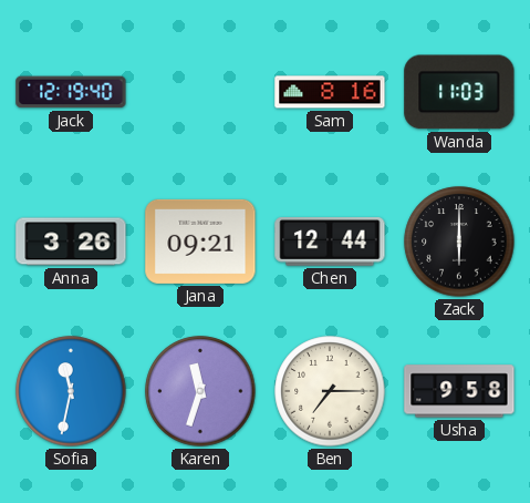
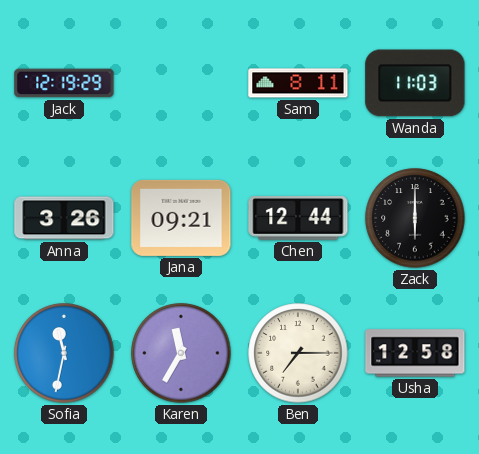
Jack: 12:19:40 -> 12:19:29 (64, 83)
Sam: 8:16 -> 8:11 (298, 83)
Karen: 11:33 -> 11:35 (181, 353)
Usha: 9:58 -> 12:58 (415, 353)
